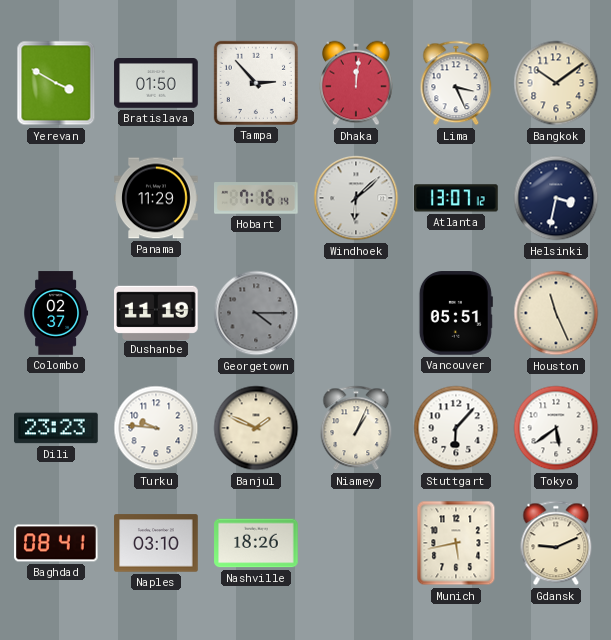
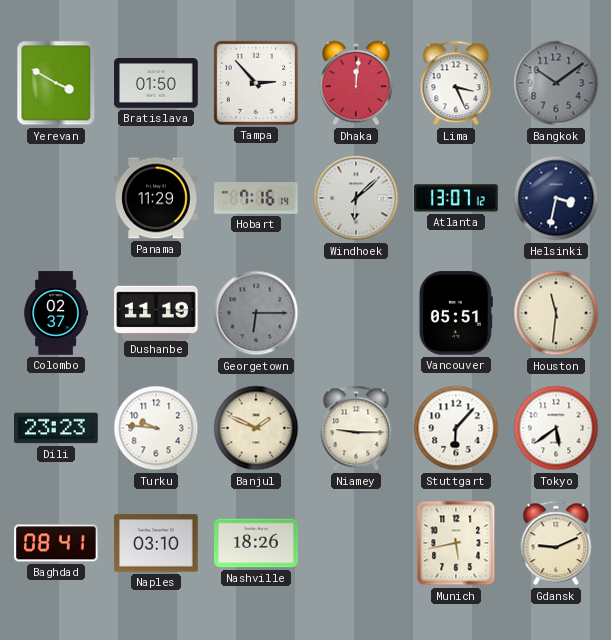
Bangkok dial: cream -> grey (556, 83)
Georgetown: 4:15 -> 6:15 (256, 313)
Houston: 11:26 -> 11:31 (556, 313)
Niamey: 1:04 -> 9:15 (356, 428)
